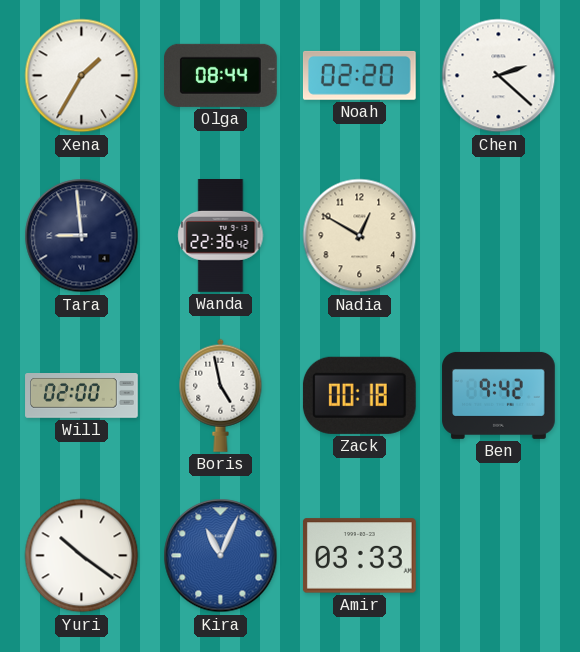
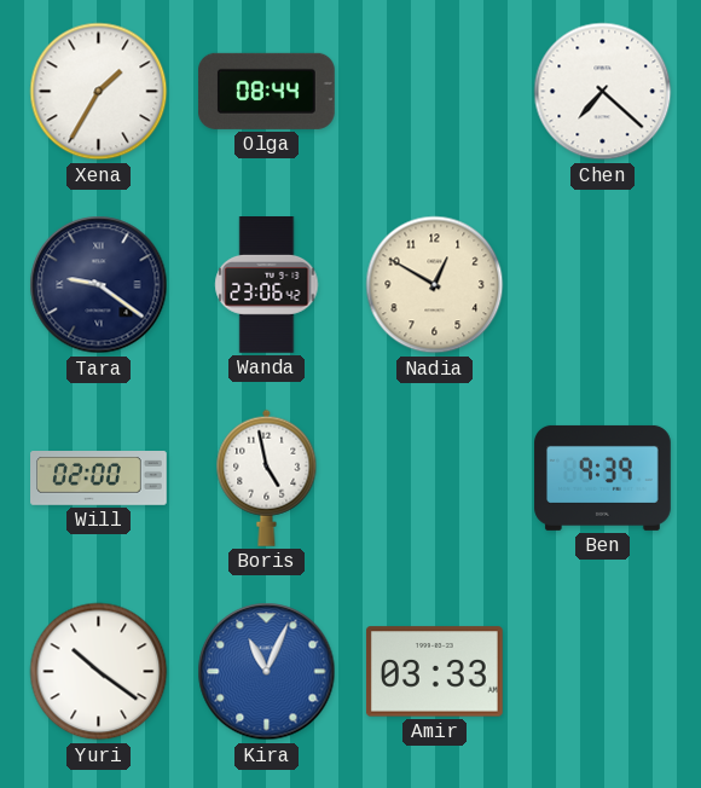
Noah: 02:20 -> none (359, 75)
Chen: 2:22 -> 7:22 (603, 92)
Tara: 8:59 -> 9:21 (99, 285)
Wanda: 22:36 -> 23:06 (267, 285)
Zack: 00:18 -> none (359, 395)
Ben: 9:42 -> 9:39 (603, 477)
